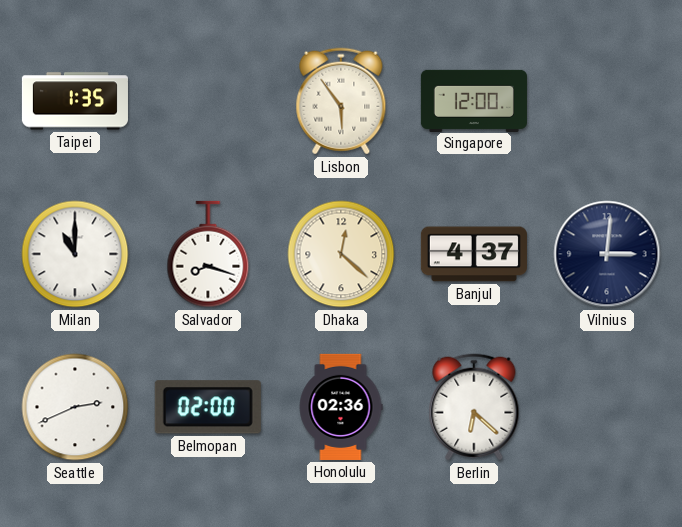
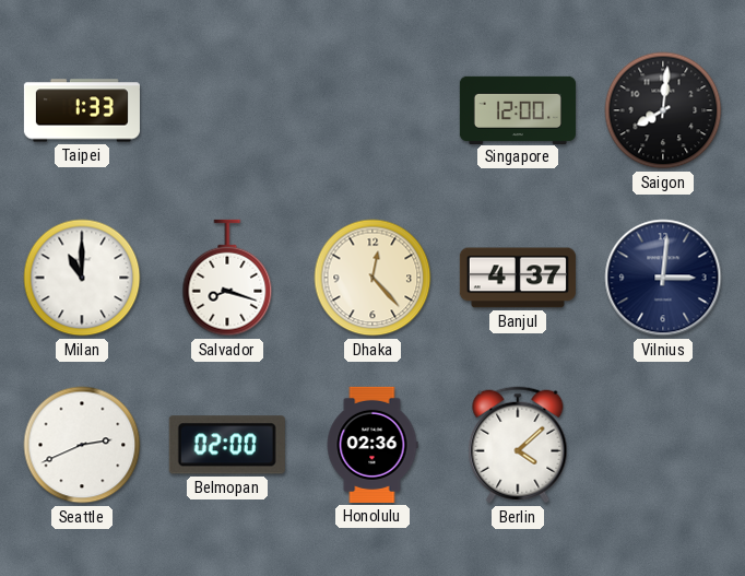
Taipei: 1:35 -> 1:33 (82, 110)
Lisbon: 5:54 -> none (341, 101)
Saigon: none -> 8:01 (663, 110)
Dhaka: 12:22 -> 12:23 (372, 278)
Berlin: 6:22 -> 4:08 (518, 445)
